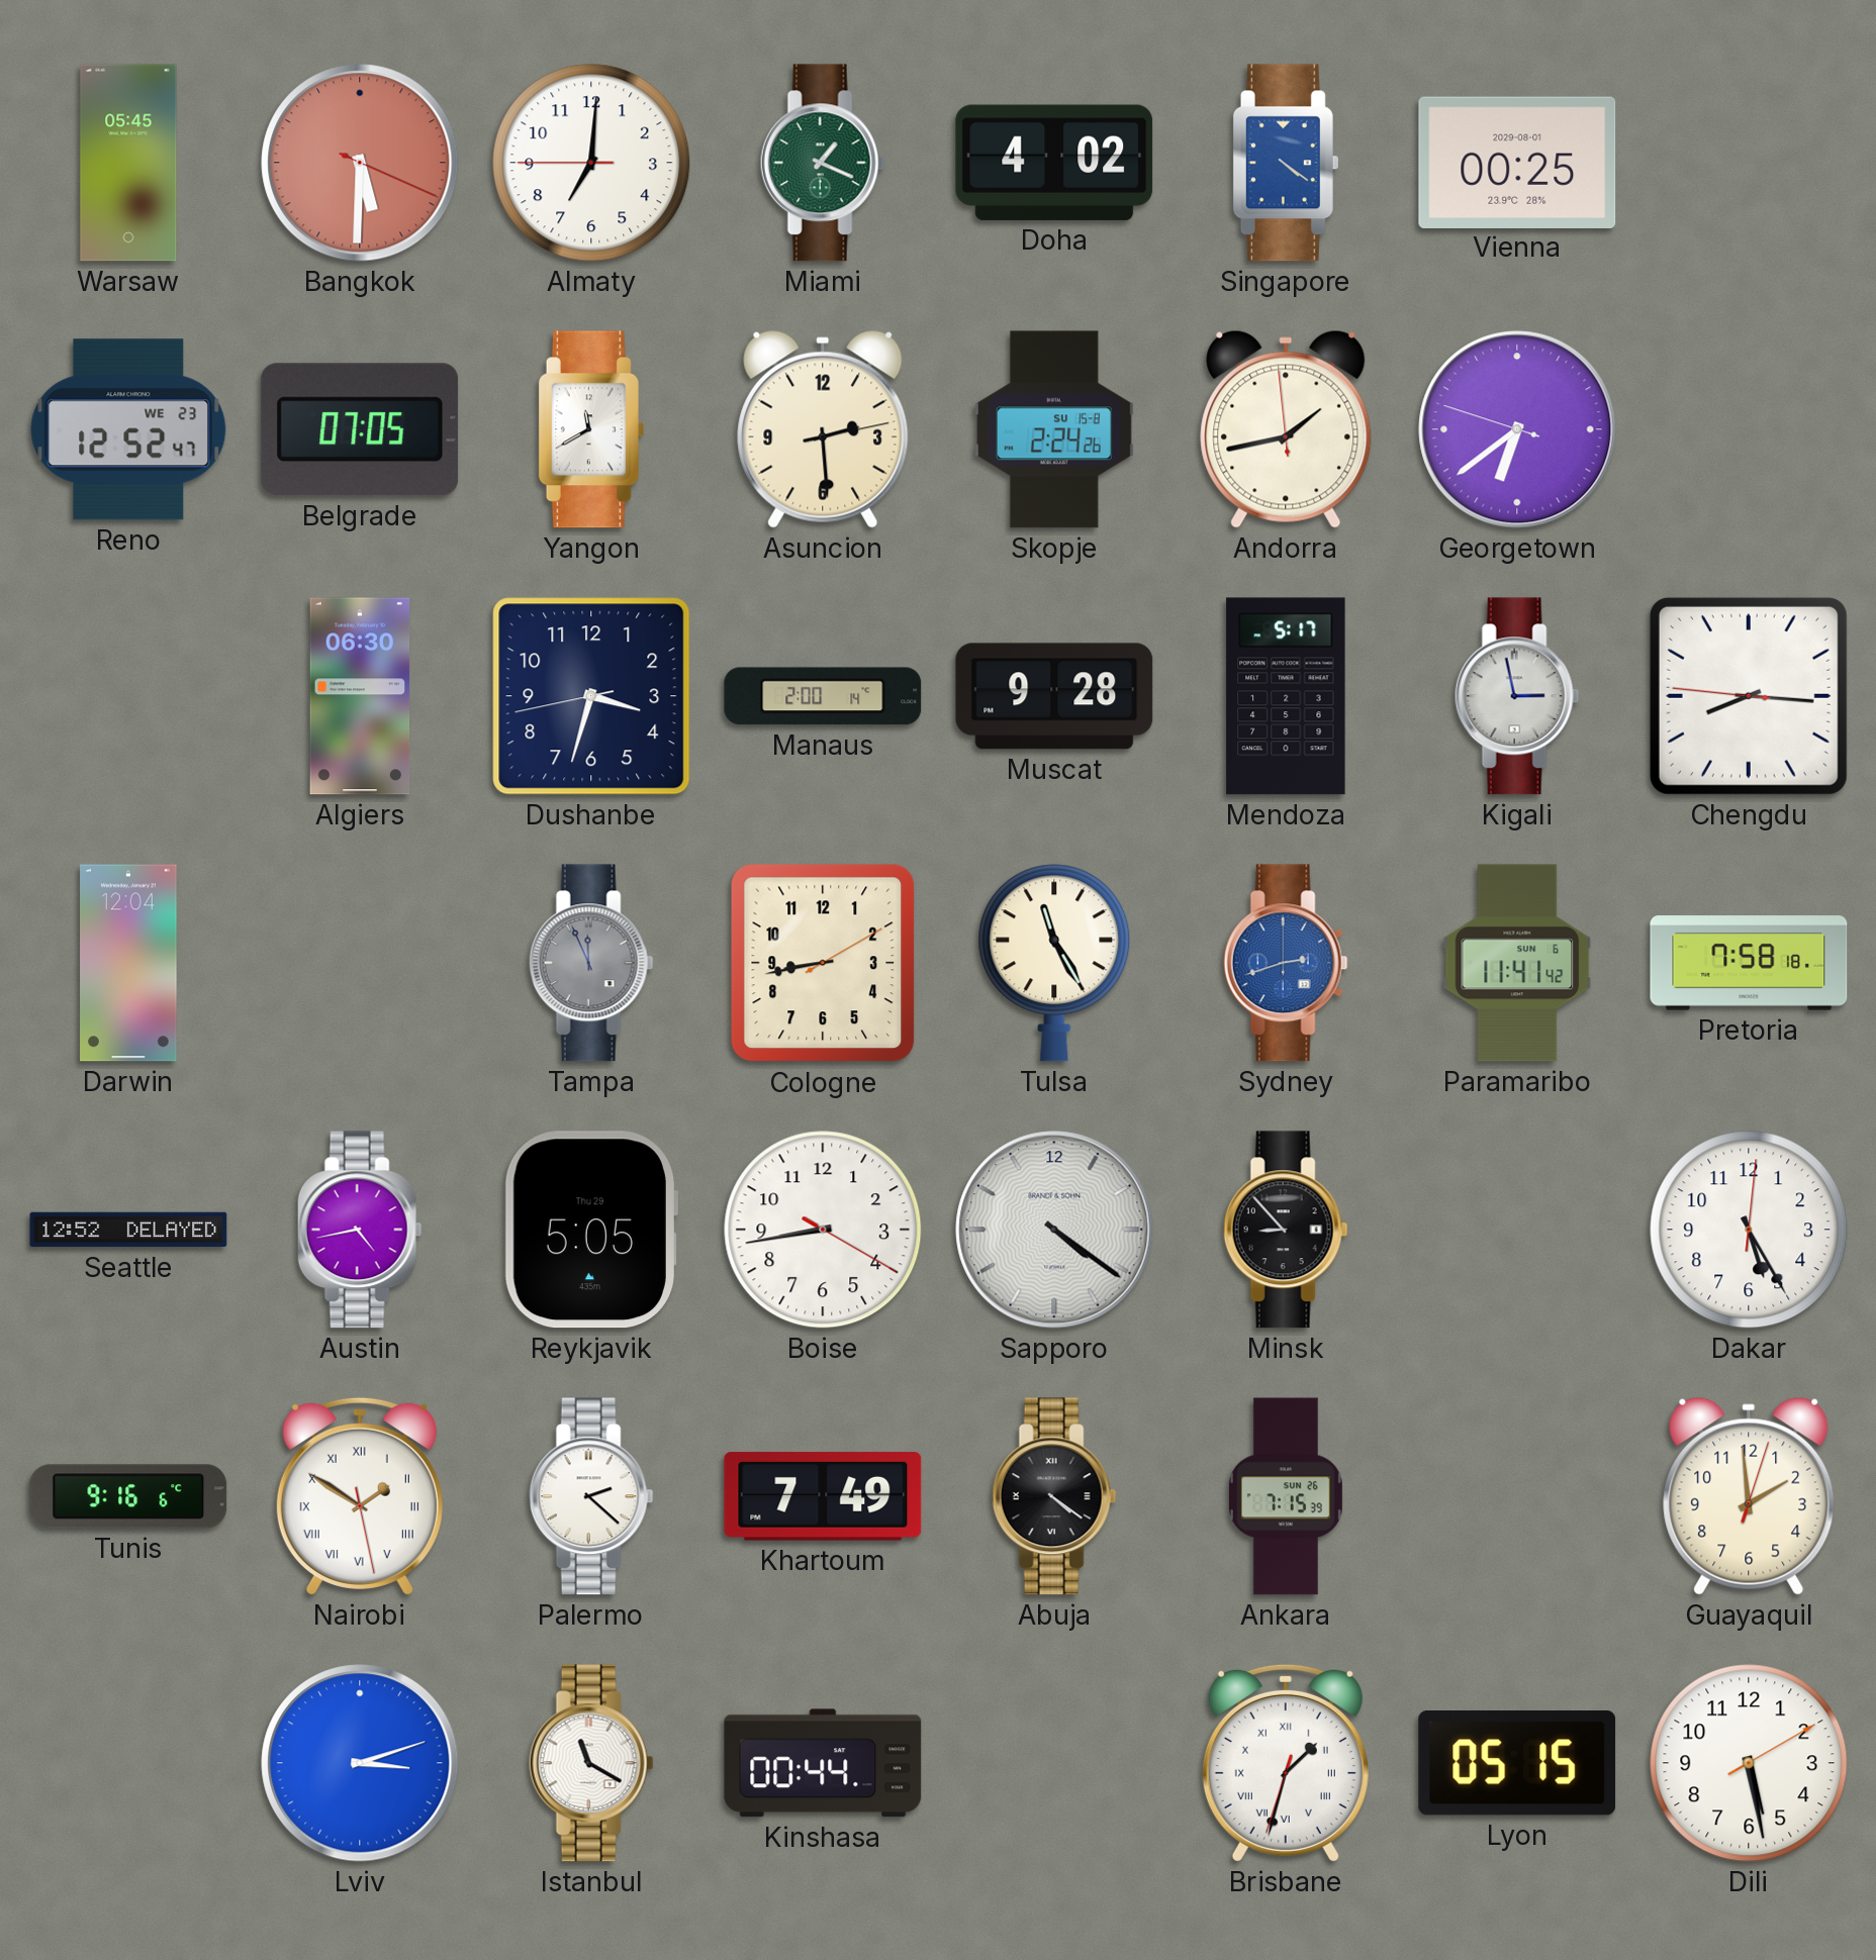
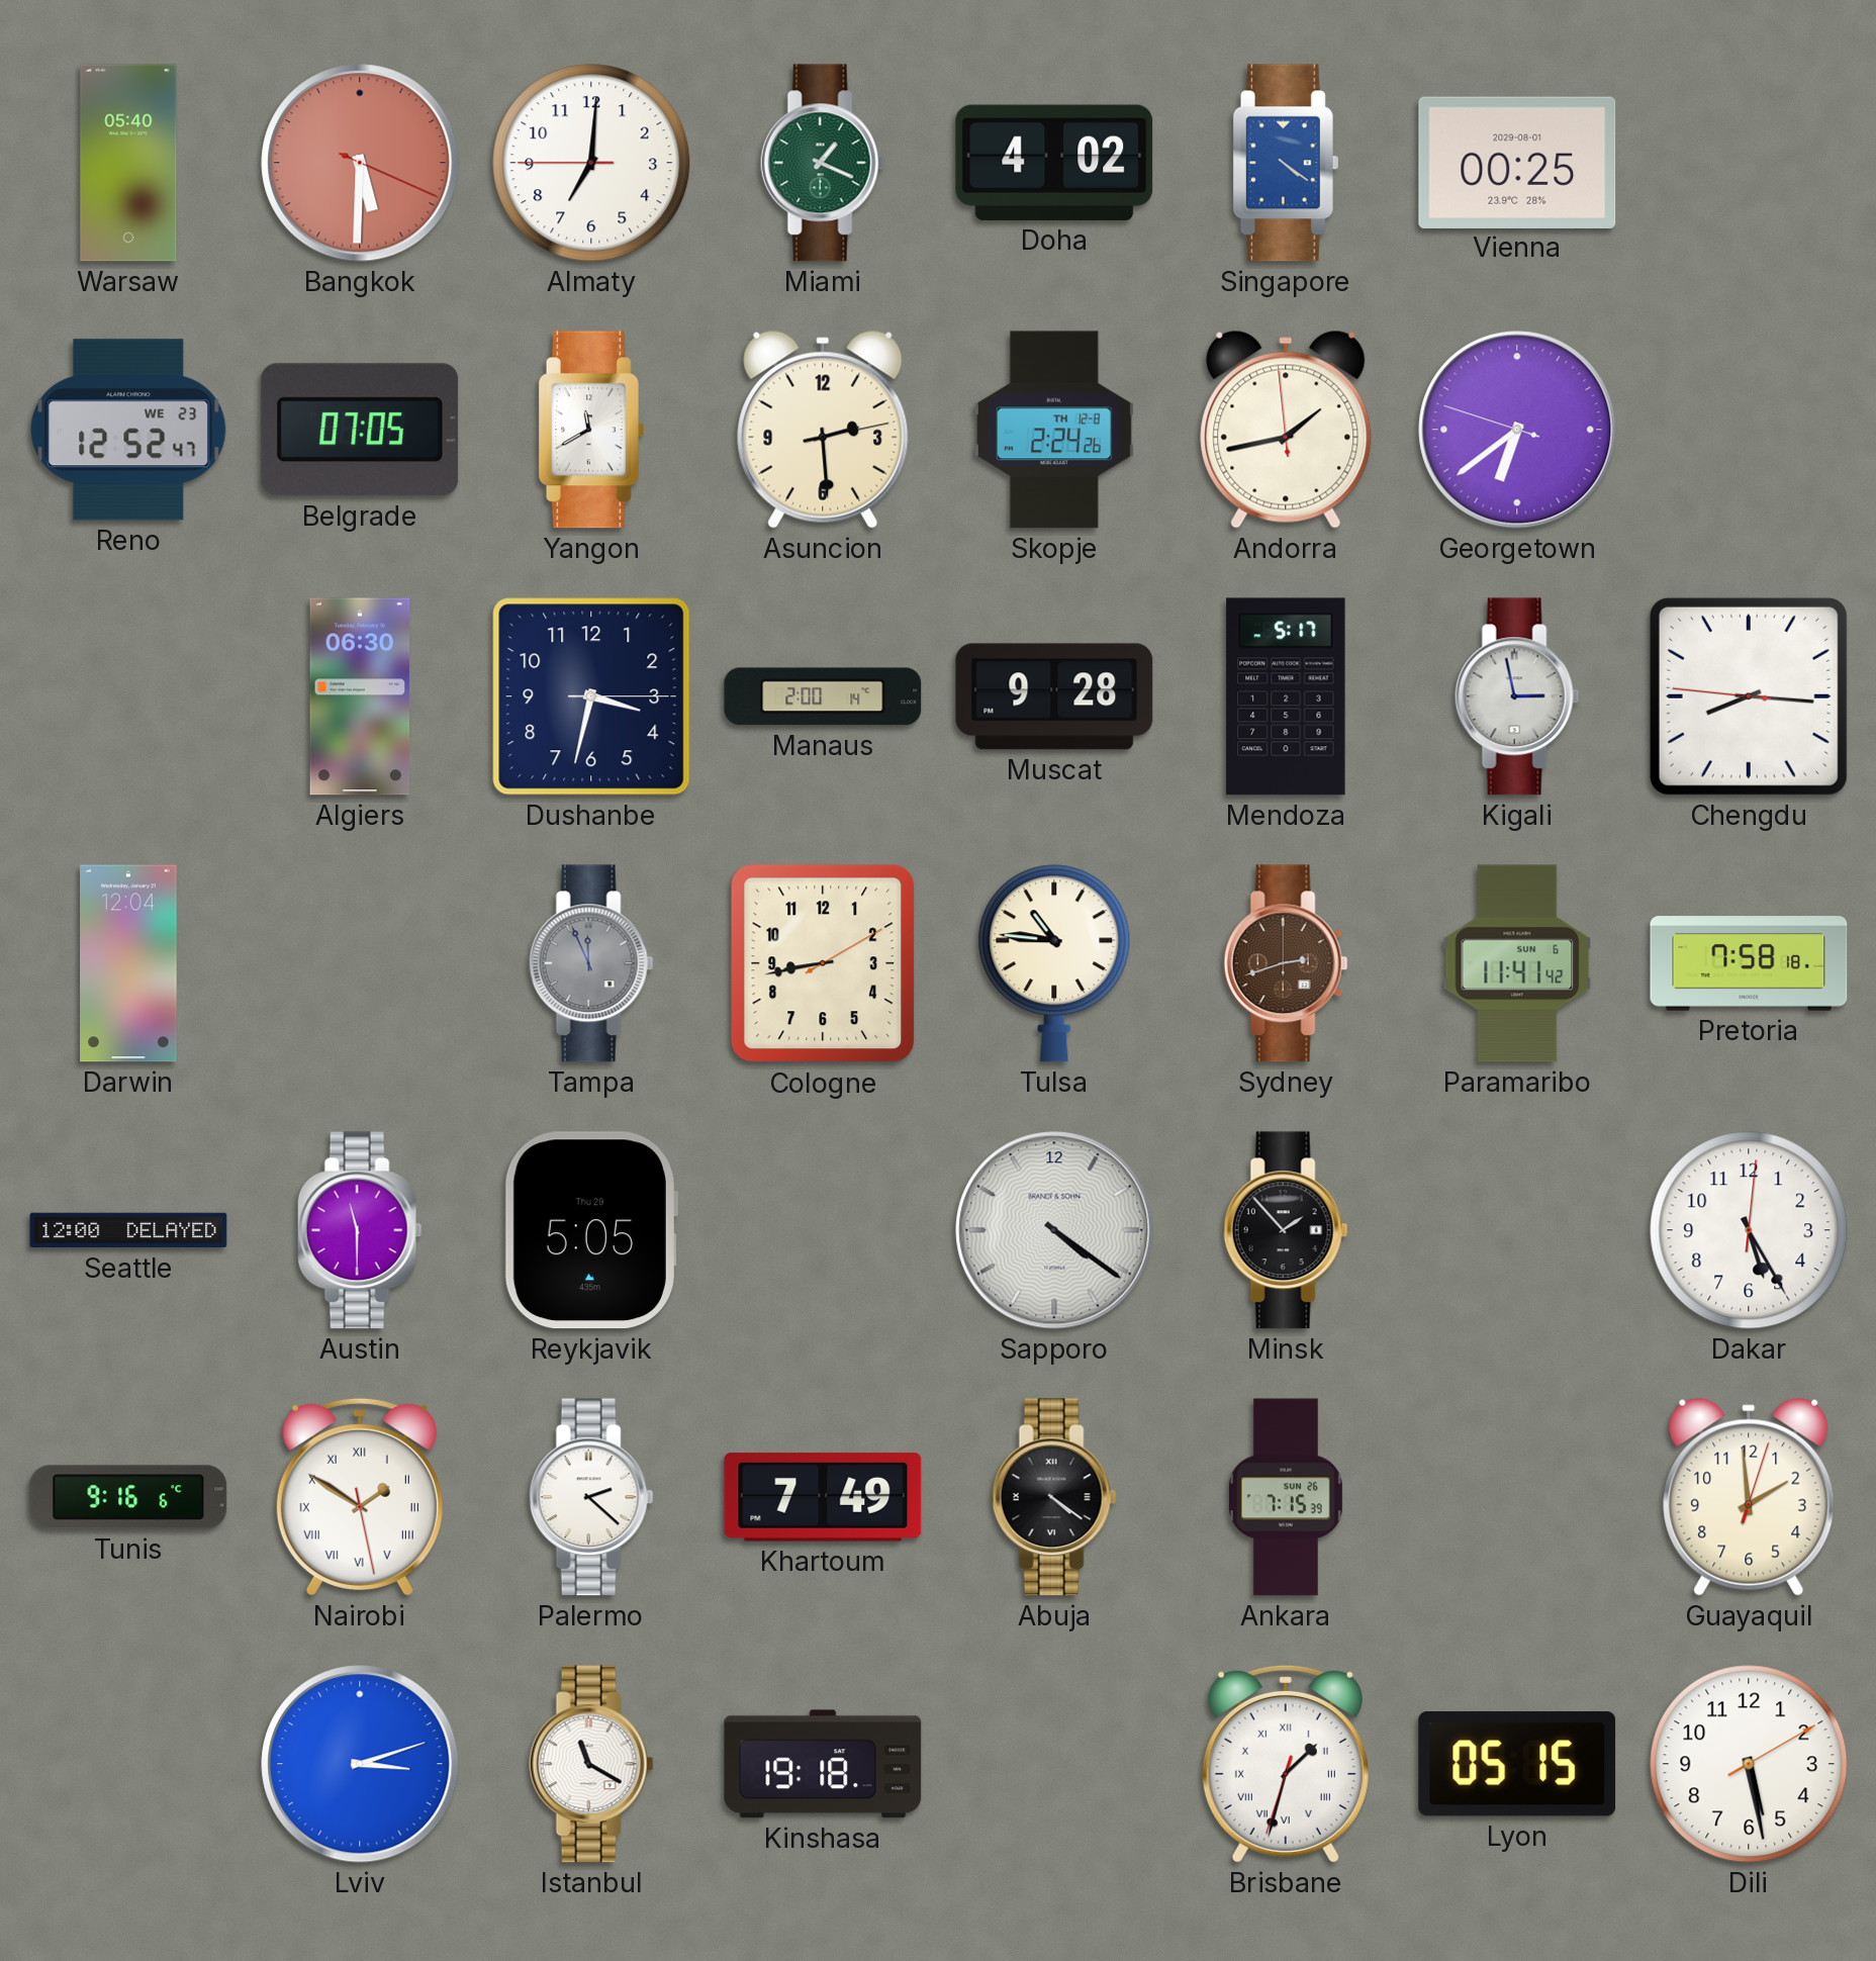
Warsaw: 05:45 -> 05:40 (128, 163)
Skopje date: SU 15-8 -> TH 12-8 (1054, 430)
Dushanbe: 3:32:43 -> 3:32:15 (591, 696)
Tulsa: 11:25 -> 10:46 (1054, 963)
Sydney dial: blue -> brown (1286, 963)
Seattle: 12:52 -> 12:00 (128, 1230)
Austin: 4:43 -> 11:30 (360, 1230)
Boise: 8:43 -> none (823, 1230)
Minsk: 8:53 -> 1:53 (1286, 1230)
Kinshasa: 00:44 -> 19:18 (823, 1764)
